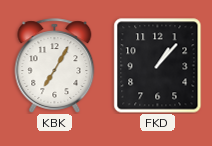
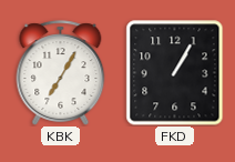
FKD: 1:07 -> 1:05 (175, 73)
